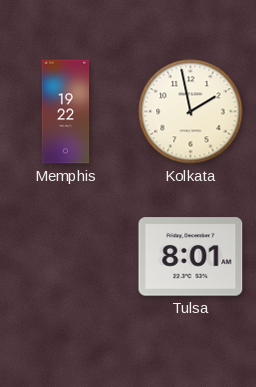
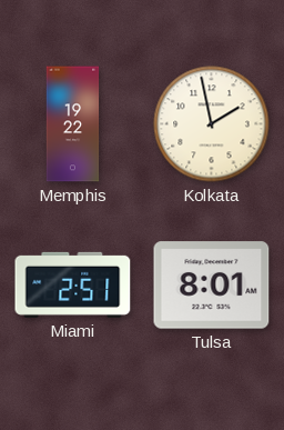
Miami: none -> 2:51 (73, 284)
